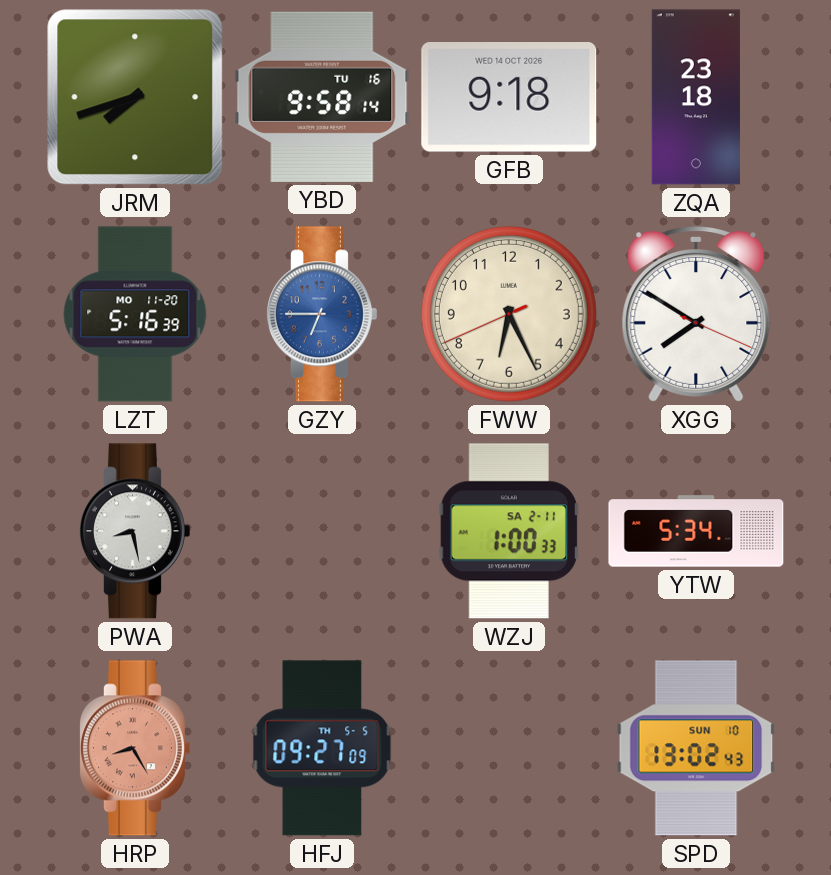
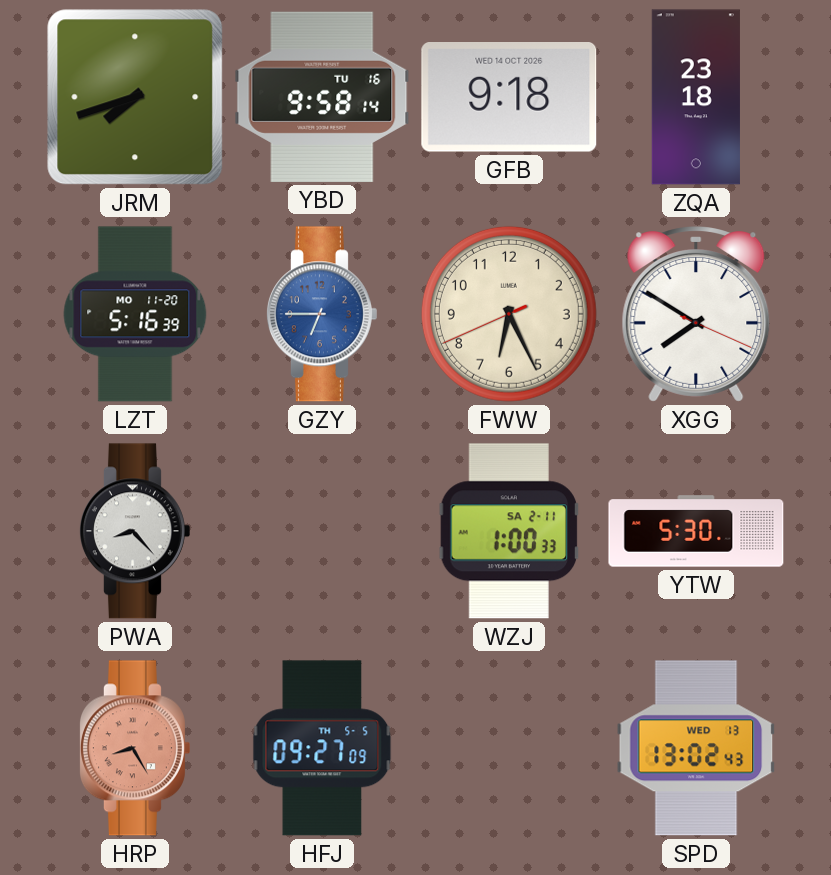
PWA: 8:28 -> 8:23 (134, 531)
YTW: 5:34 -> 5:30 (696, 531)
SPD date: SUN 10 -> WED 13 (696, 748)
